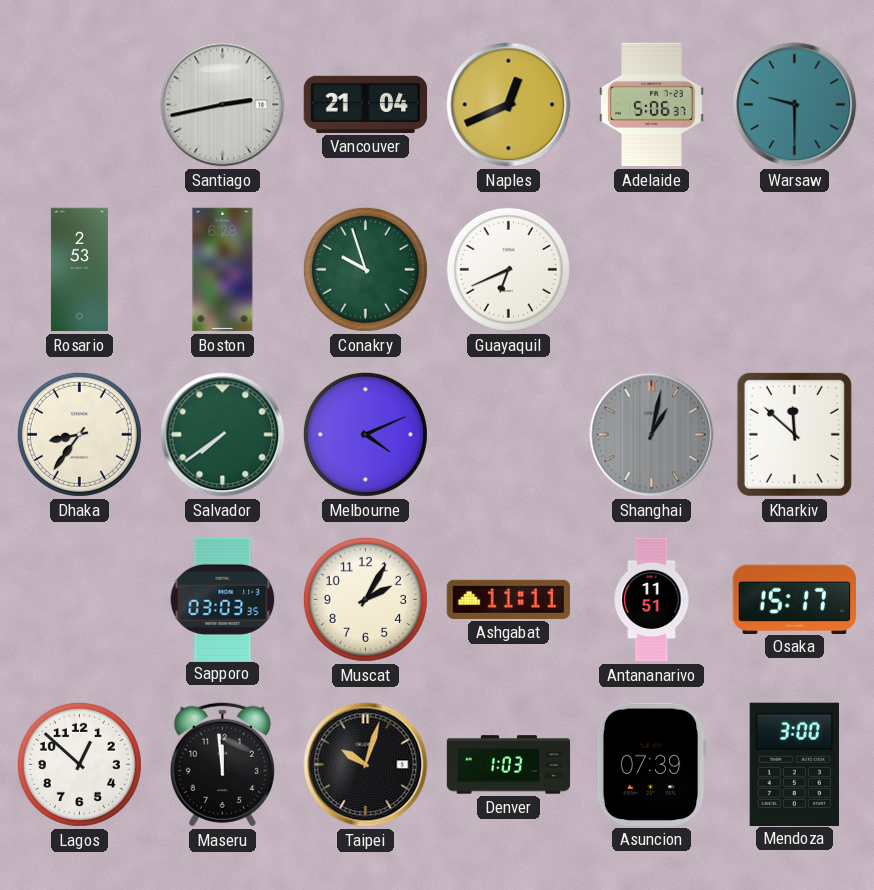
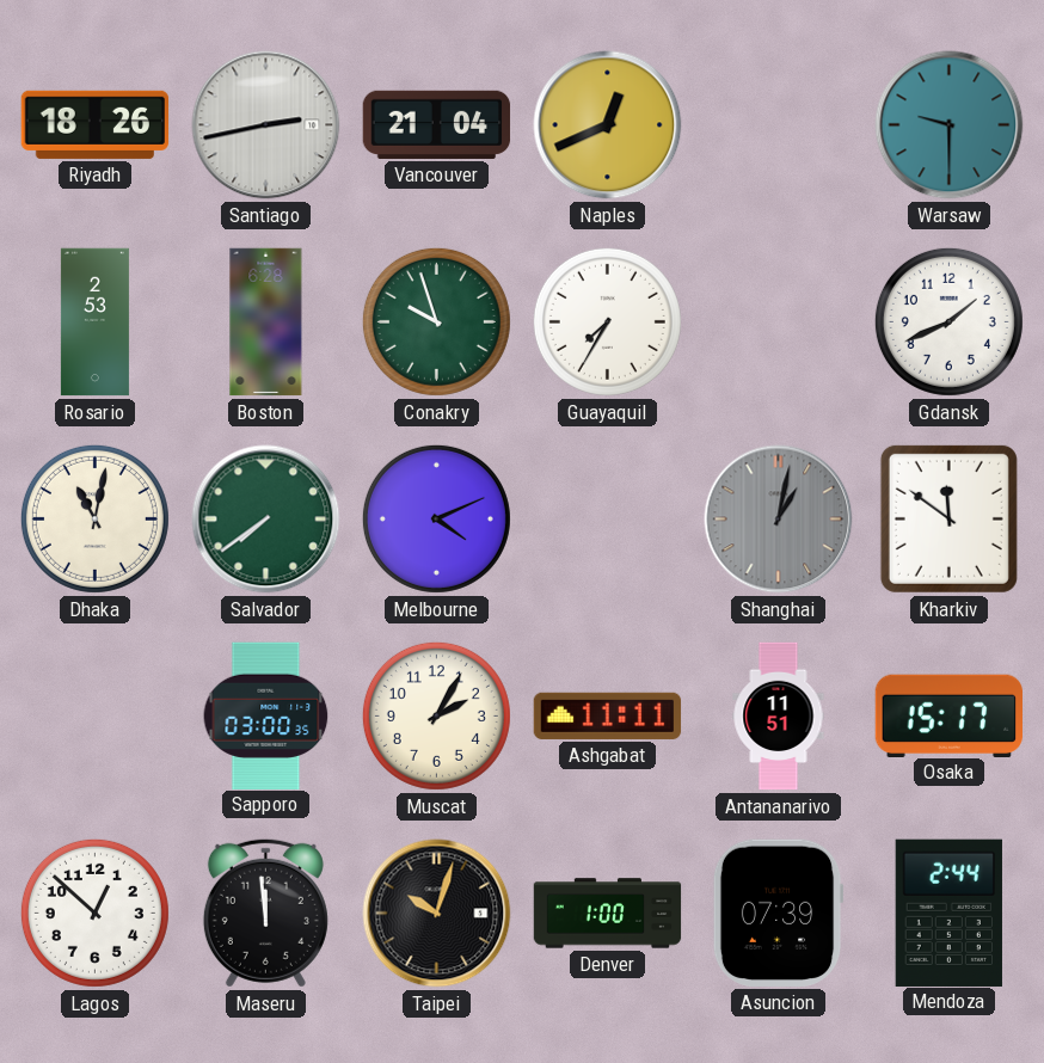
Riyadh: none -> 18:26 (96, 124)
Adelaide: 5:06 -> none (652, 105)
Guayaquil: 6:41 -> 7:35 (607, 321)
Gdansk: none -> 1:41 (948, 321)
Dhaka: 8:36 -> 11:02 (94, 518)
Kharkiv: 11:52 -> 11:51 (948, 518)
Sapporo: 03:03 -> 03:00 (266, 715)
Denver: 1:03 -> 1:00 (608, 914)
Mendoza: 3:00 -> 2:44 (948, 913)
